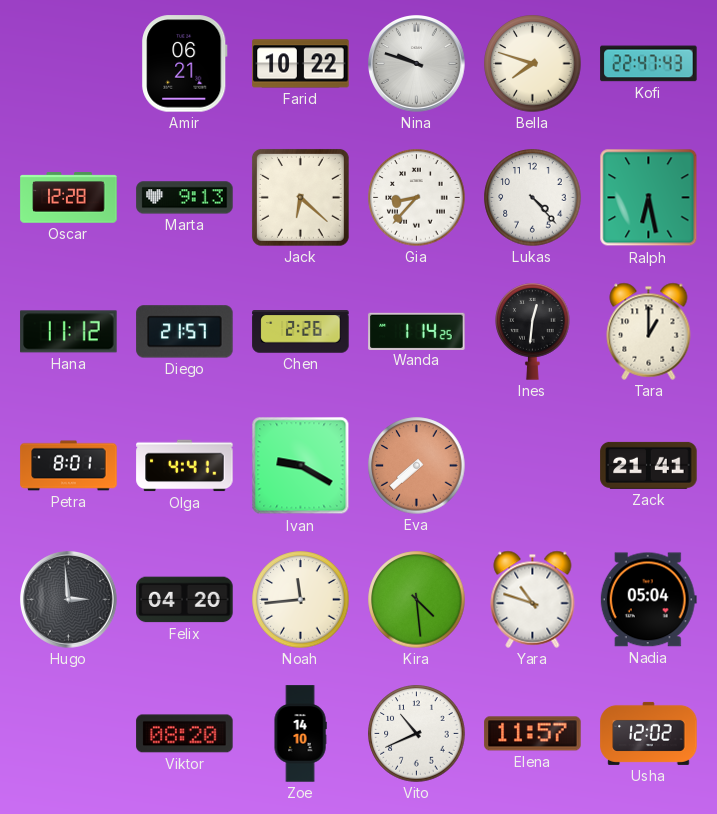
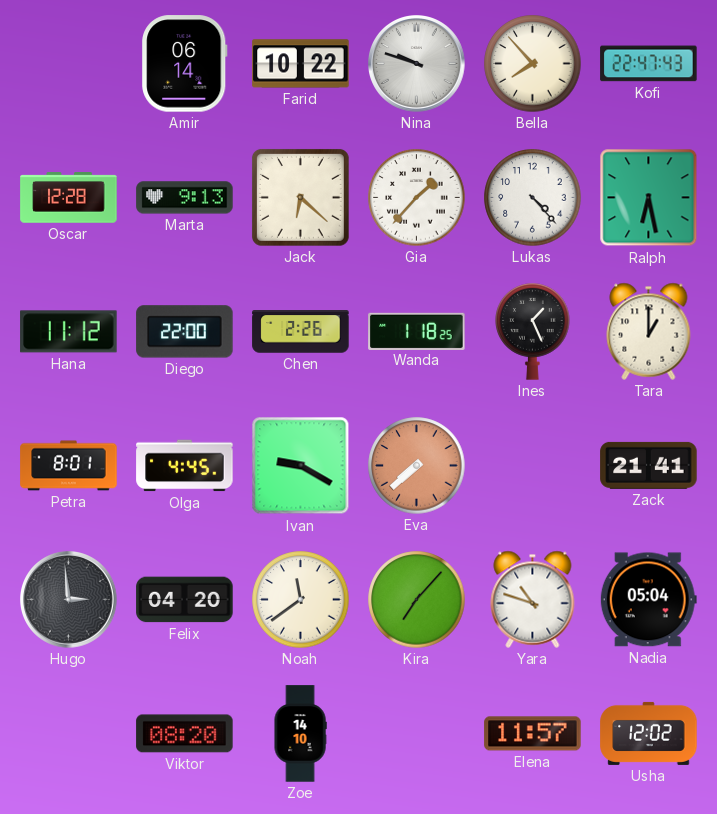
Amir: 06:21 -> 06:14 (185, 64)
Bella: 7:48 -> 7:53 (533, 64)
Gia: 8:37 -> 1:37 (417, 198)
Diego: 21:57 -> 22:00 (185, 332)
Wanda: 1:14 -> 1:18 (417, 331)
Ines: 12:31 -> 1:26 (533, 332)
Olga: 4:41 -> 4:45 (185, 466)
Noah: 11:44 -> 11:39 (301, 600)
Kira: 4:29 -> 7:07 (417, 600)
Vito: 10:41 -> none (417, 734)
